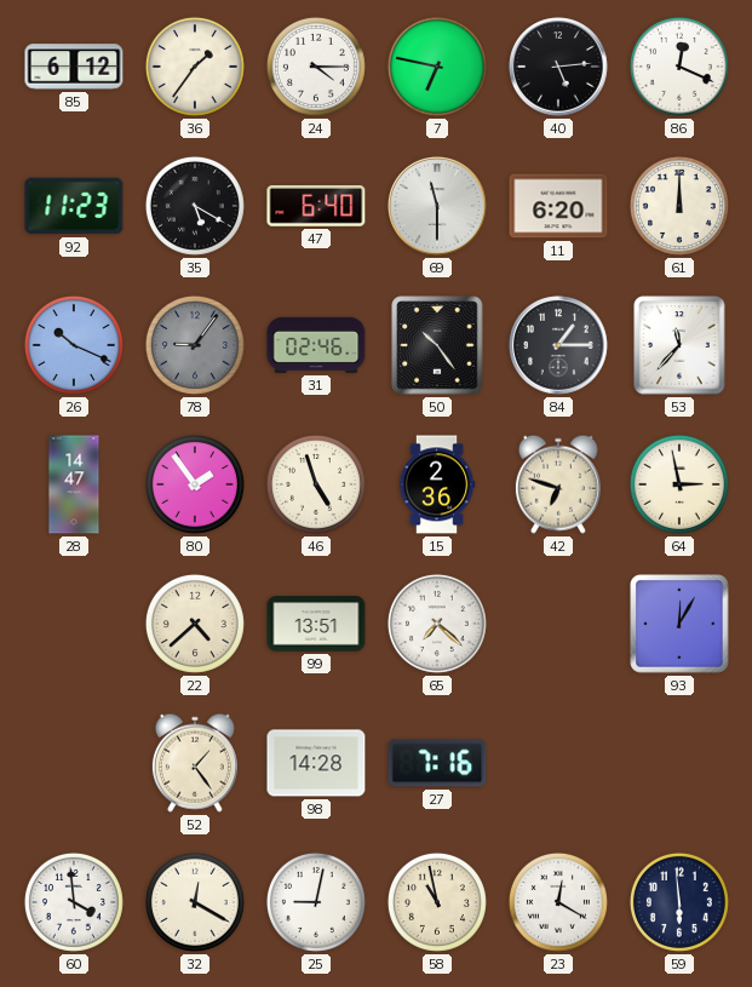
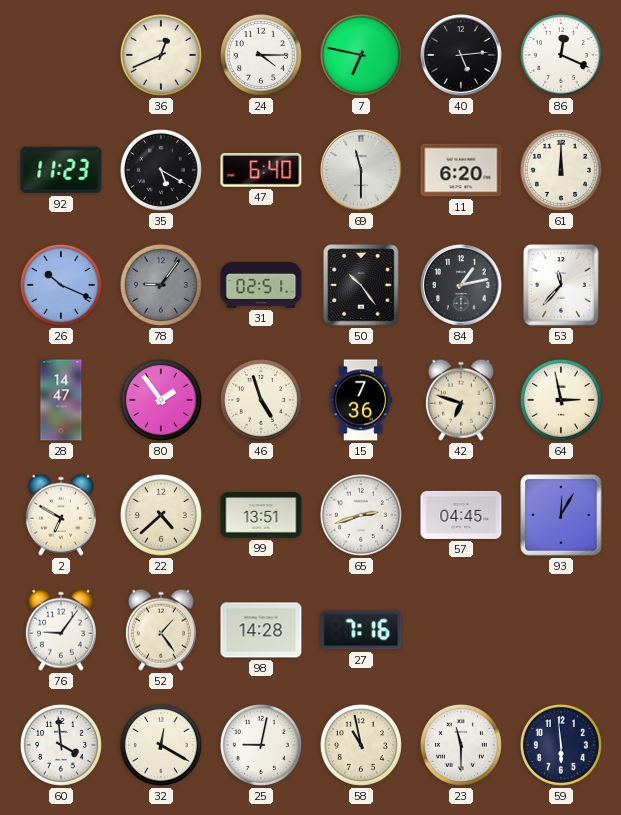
85: 6:12 -> none (74, 67)
36: 1:36 -> 12:41 (161, 55)
31: 02:46 -> 02:51 (261, 285)
84: 1:15 -> 1:13 (461, 285)
15: 2:36 -> 7:36 (361, 400)
2: none -> 6:50 (61, 515)
65: 7:22 -> 2:42 (361, 515)
57: none -> 04:45 (461, 515)
76: none -> 9:06 (61, 630)
23: 12:20 -> 11:30 (461, 745)
